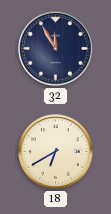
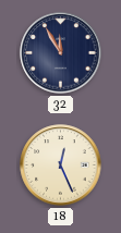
18: 6:40 -> 12:26 (61, 165)
